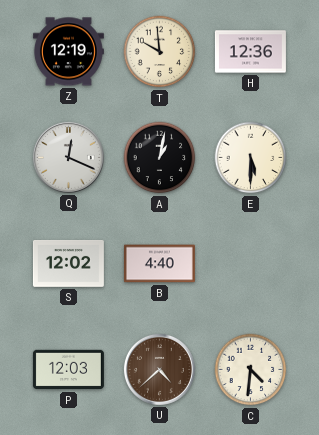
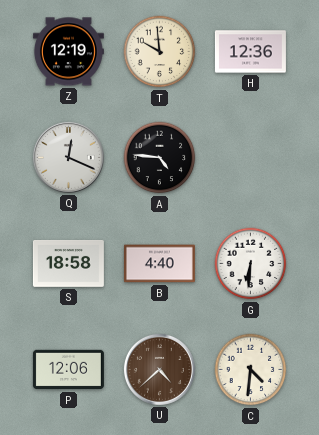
A: 1:02 -> 4:46 (160, 158)
E: 5:30 -> none (251, 158)
S: 12:02 -> 18:58 (68, 263)
G: none -> 6:31 (251, 264)
P: 12:03 -> 12:06 (68, 370)
